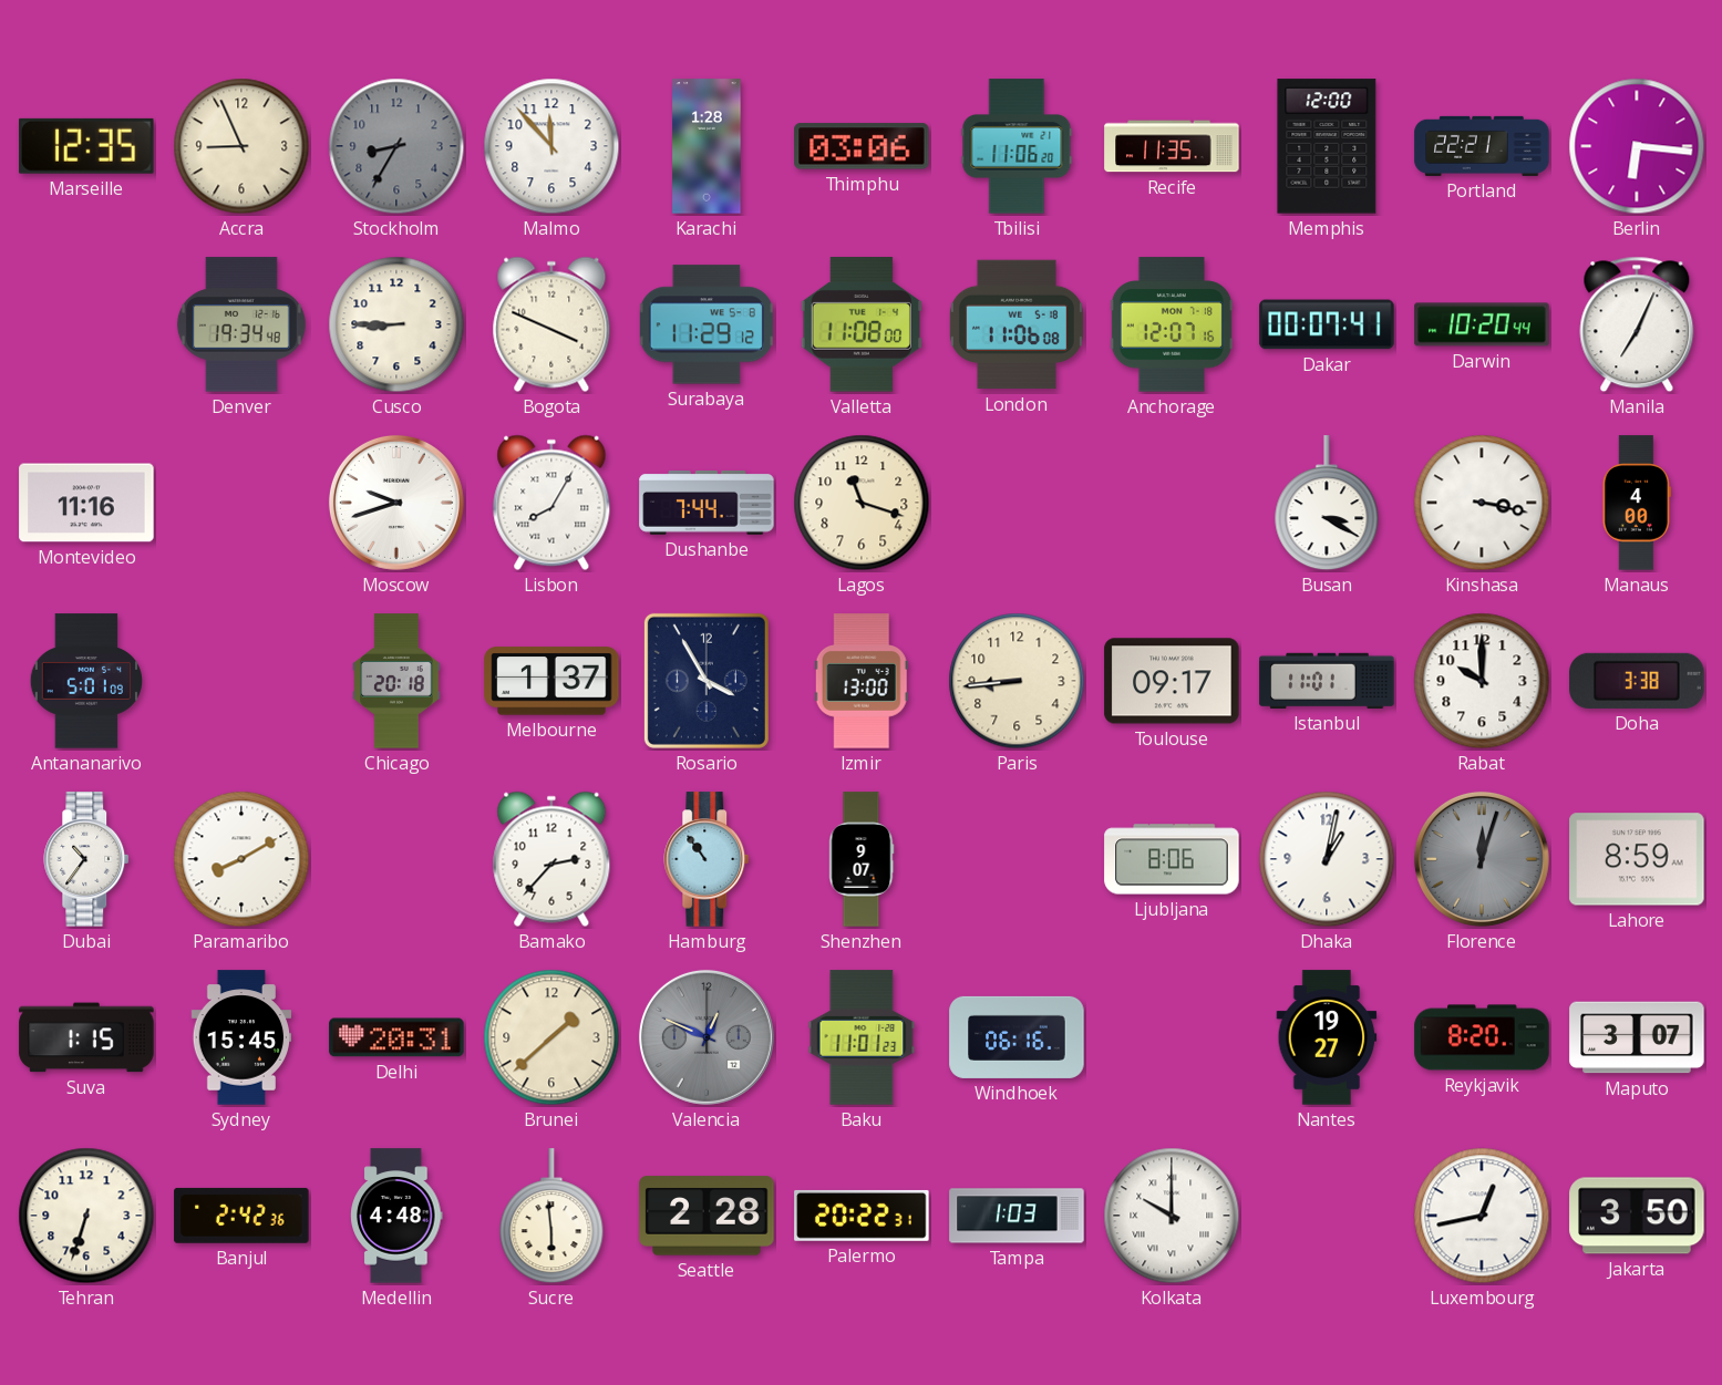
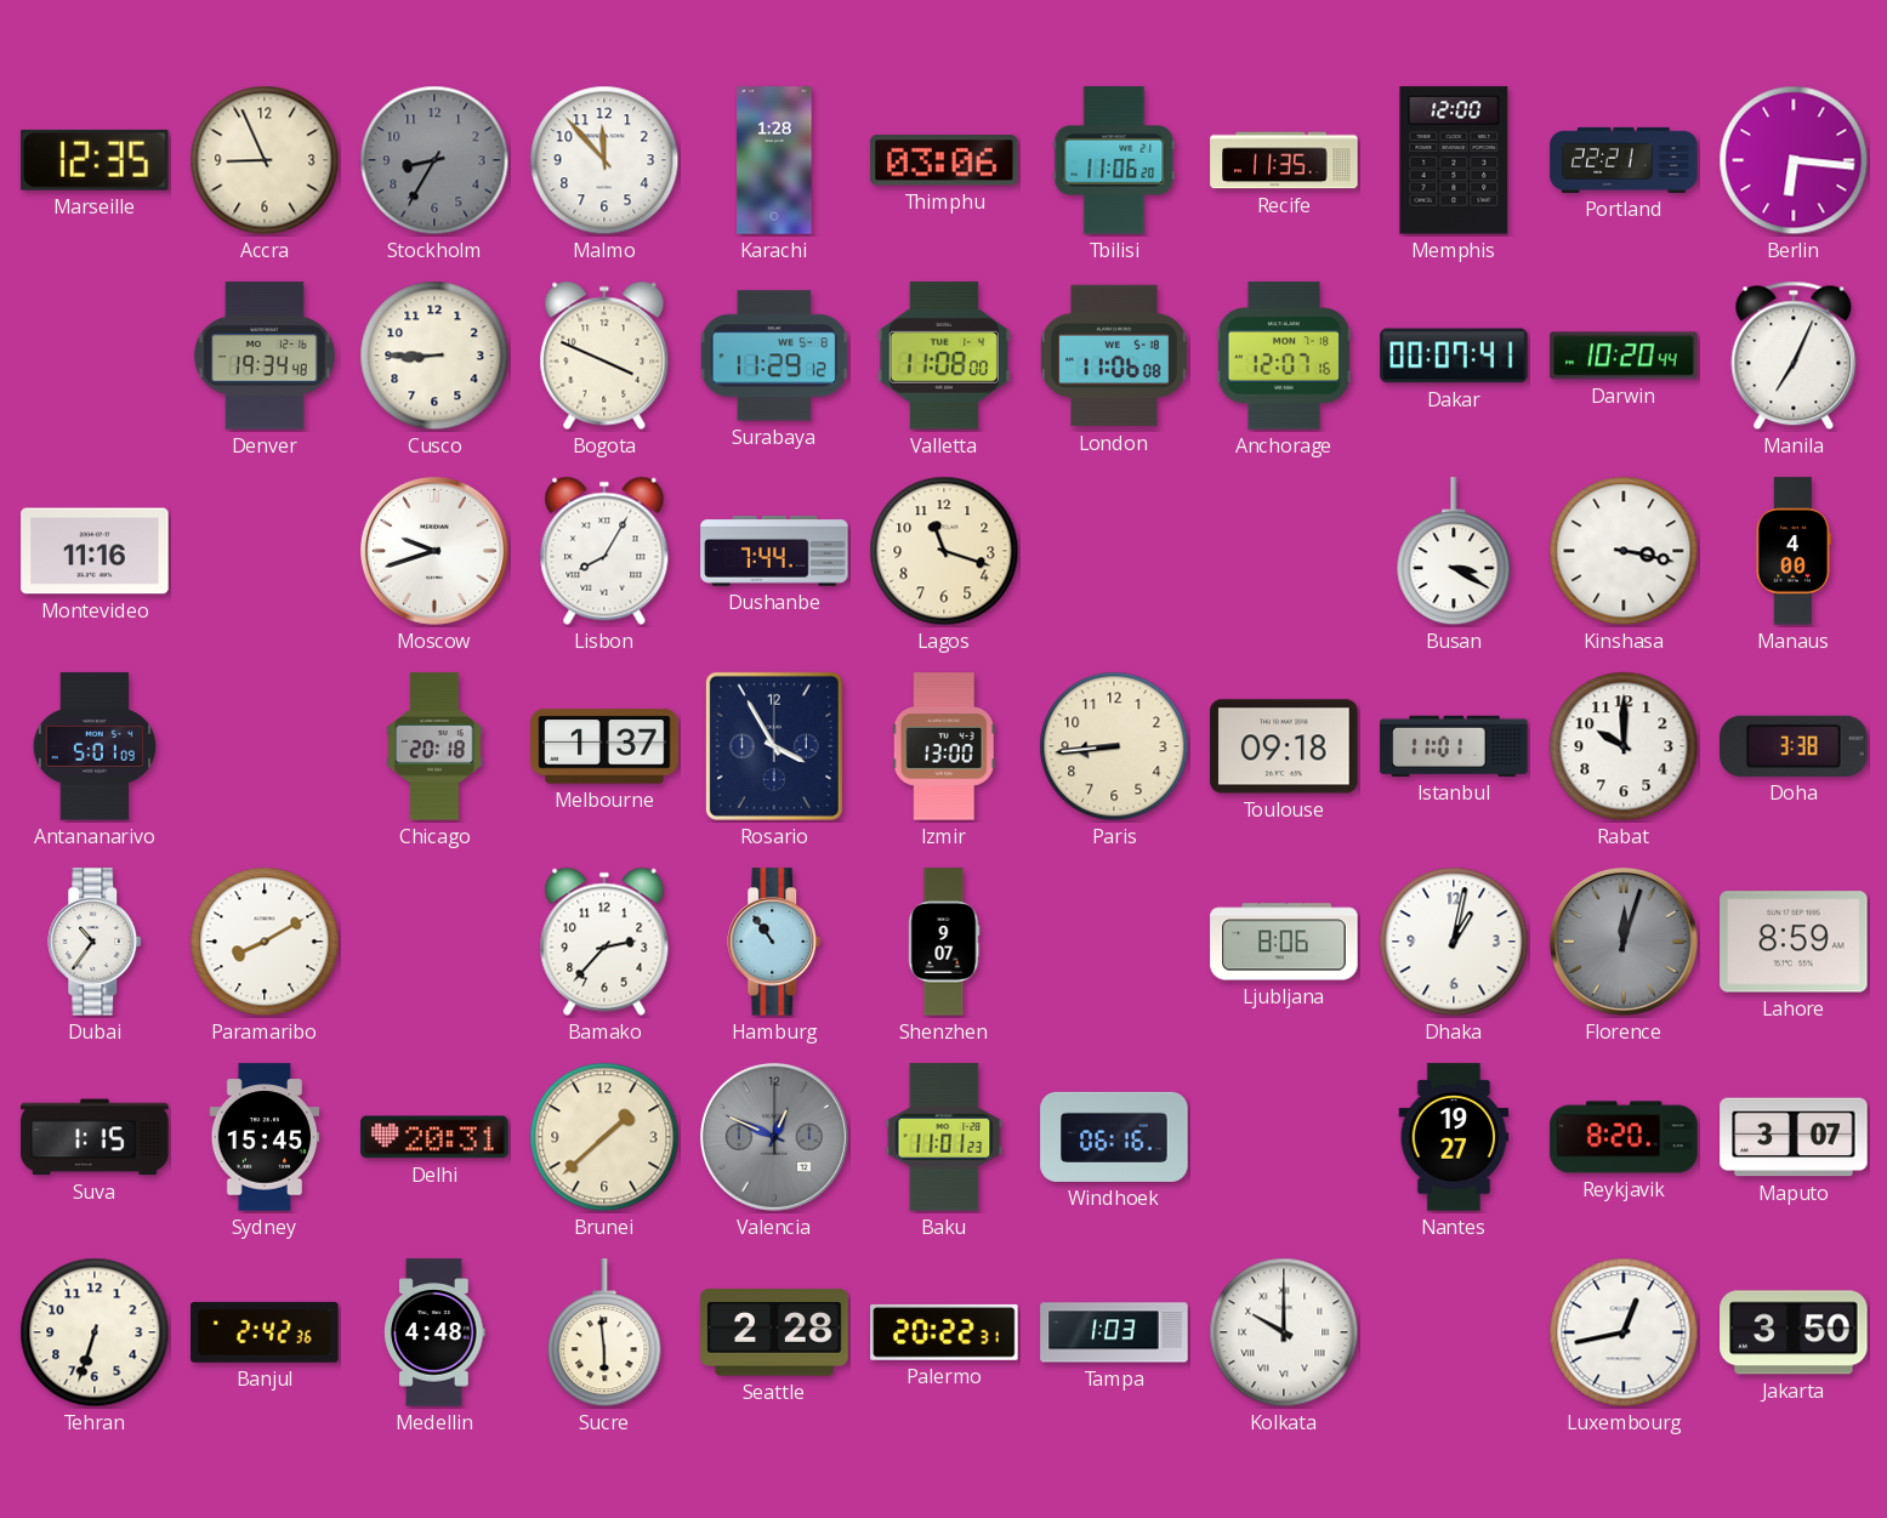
Toulouse: 09:17 -> 09:18 (1284, 746)
